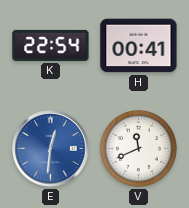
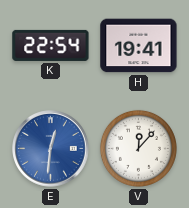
H: 00:41 -> 19:41 (139, 46)
V: 11:41 -> 12:07 (138, 148)
